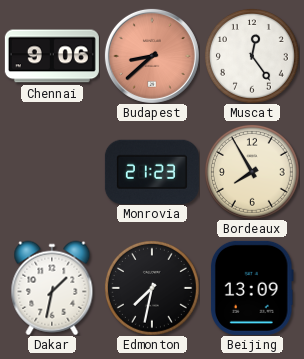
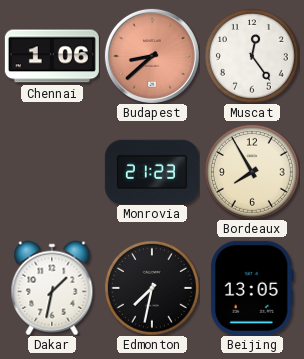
Chennai: 9:06 -> 1:06 (52, 56)
Beijing: 13:09 -> 13:05 (252, 288)
